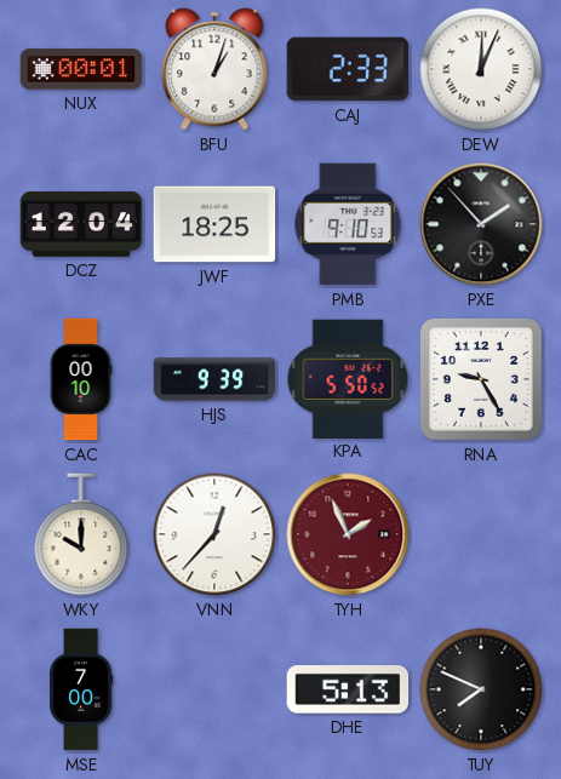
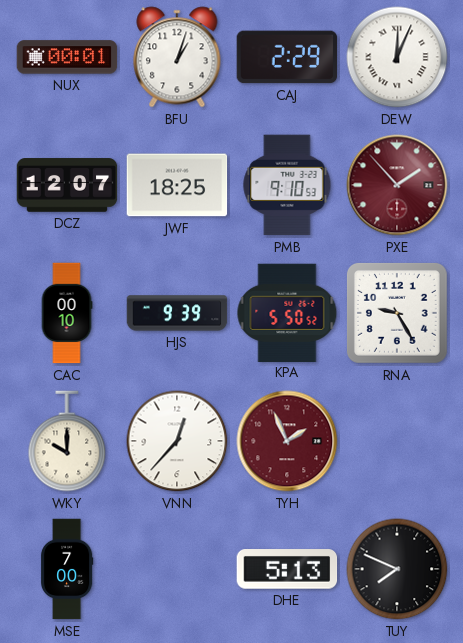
CAJ: 2:33 -> 2:29 (287, 57)
DCZ: 12:04 -> 12:07 (67, 185)
PXE dial: black -> burgundy (397, 185)
